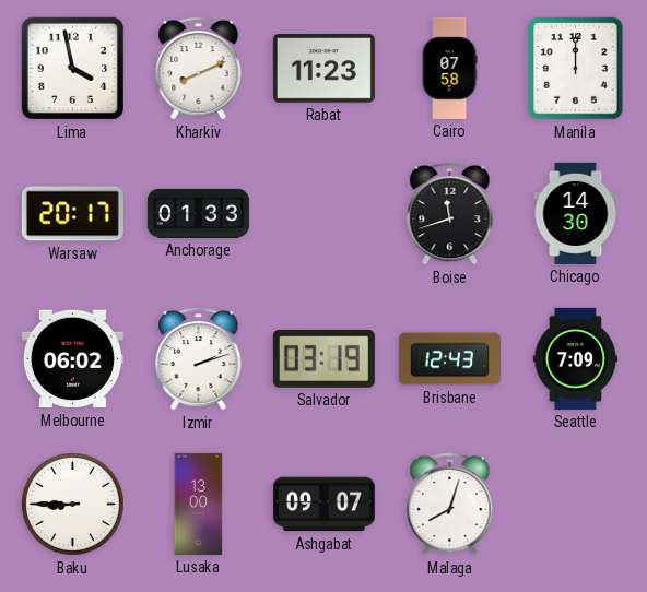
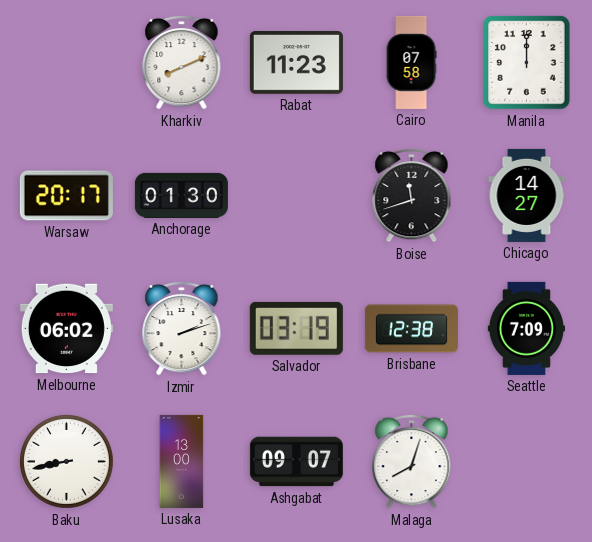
Lima: 3:58 -> none (73, 69)
Anchorage: 01:33 -> 01:30 (181, 195)
Chicago: 14:30 -> 14:27 (527, 195)
Brisbane: 12:43 -> 12:38 (411, 329)
Baku: 8:45 -> 8:43 (67, 462)
